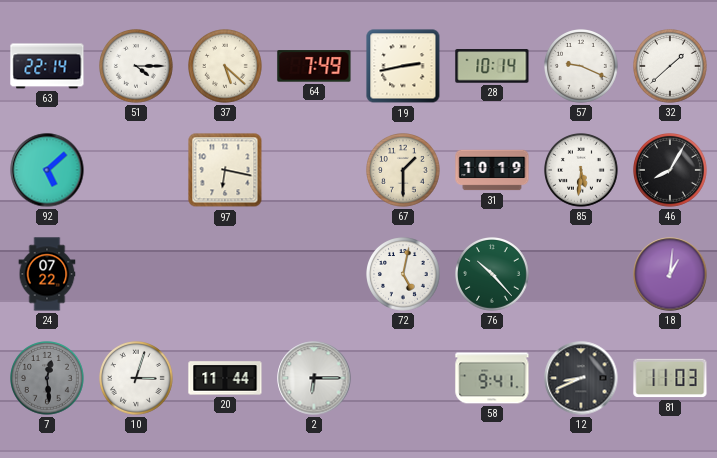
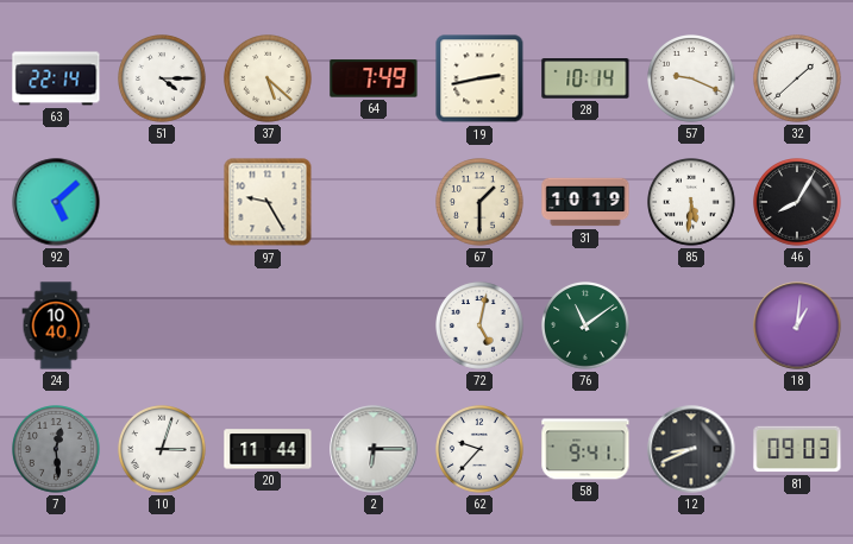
97: 6:17 -> 9:25 (268, 202)
24: 07:22 -> 10:40 (56, 325)
76: 10:23 -> 11:09 (587, 327)
62: none -> 9:37 (481, 450)
81: 11:03 -> 09:03 (797, 449)
